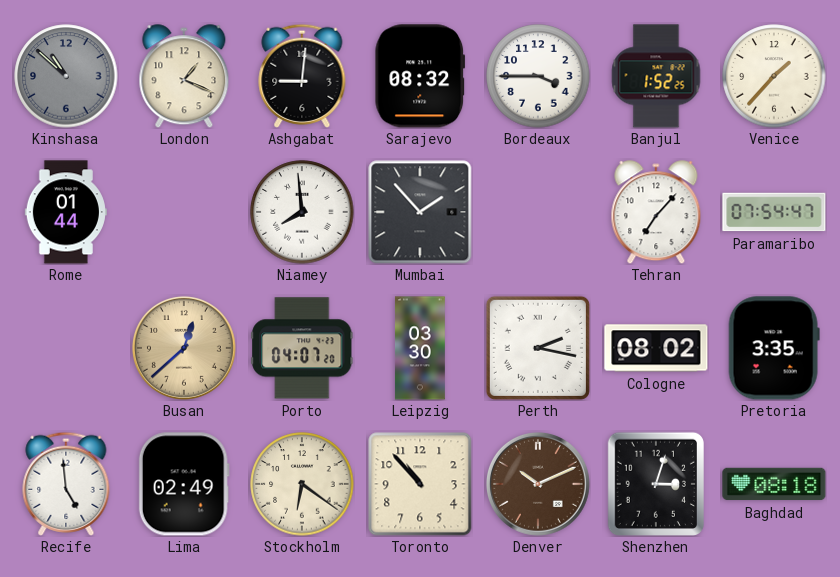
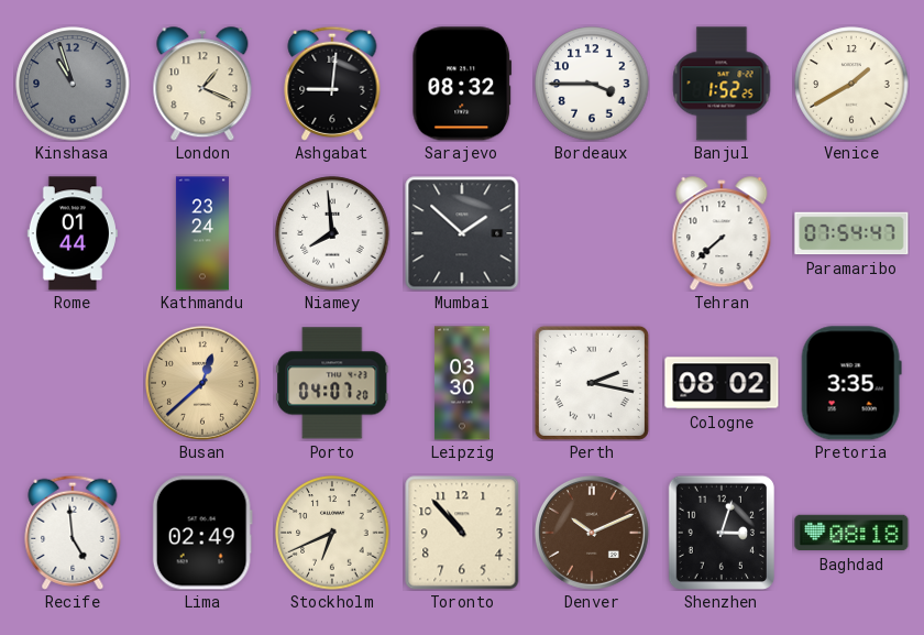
Kinshasa: 10:52 -> 10:57 (73, 84)
Venice: 1:37 -> 1:40 (851, 84)
Kathmandu: none -> 23:24 (202, 233)
Mumbai: 1:53 -> 1:52 (462, 233)
Tehran: 7:07 -> 7:38 (722, 233)
Stockholm: 6:21 -> 6:41 (332, 533)
